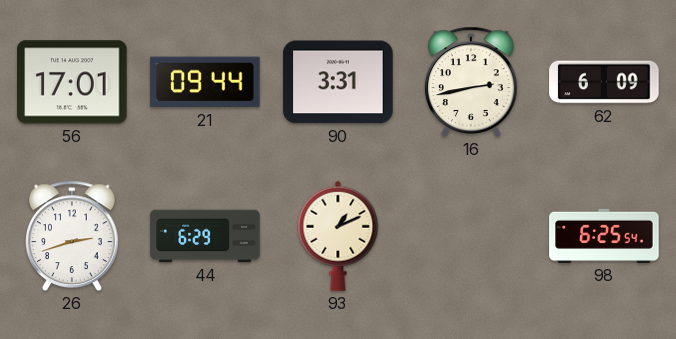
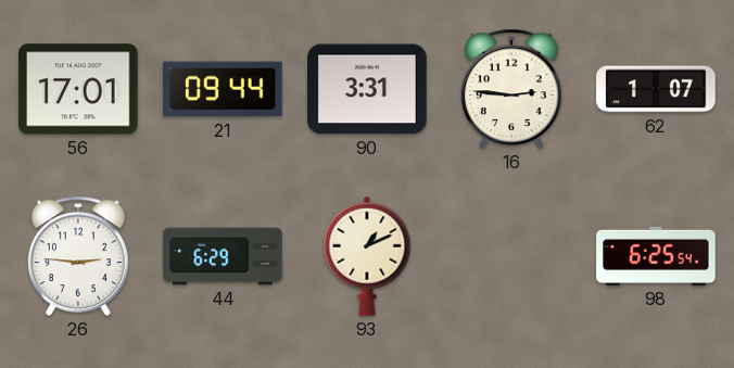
16: 2:43 -> 2:46 (512, 89)
62: 6:09 -> 1:07 (656, 89)
26: 2:42 -> 2:46 (79, 256)
